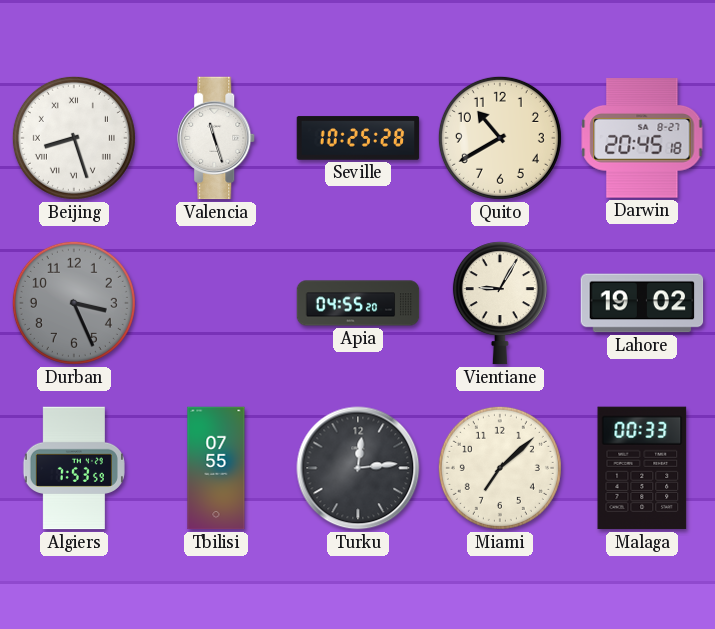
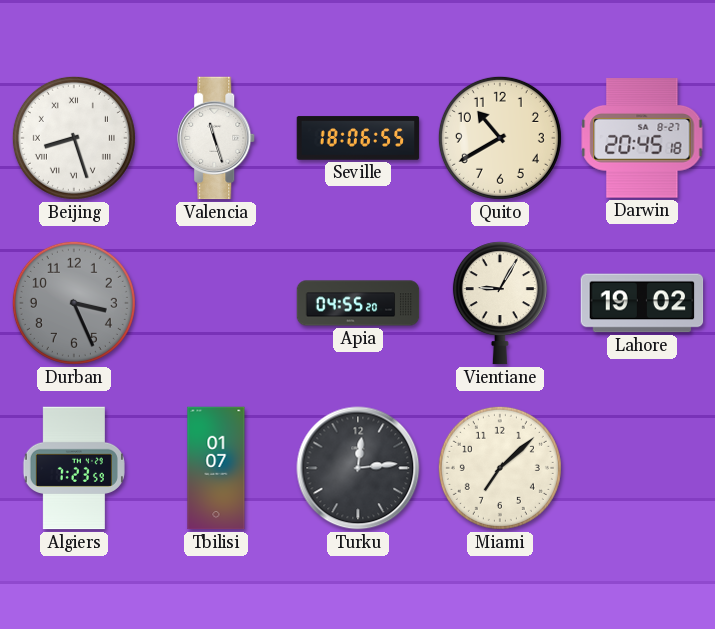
Seville: 10:25 -> 18:06 (358, 138)
Algiers: 7:53 -> 7:23 (74, 468)
Tbilisi: 07:55 -> 01:07 (216, 468)
Malaga: 00:33 -> none (642, 468)
